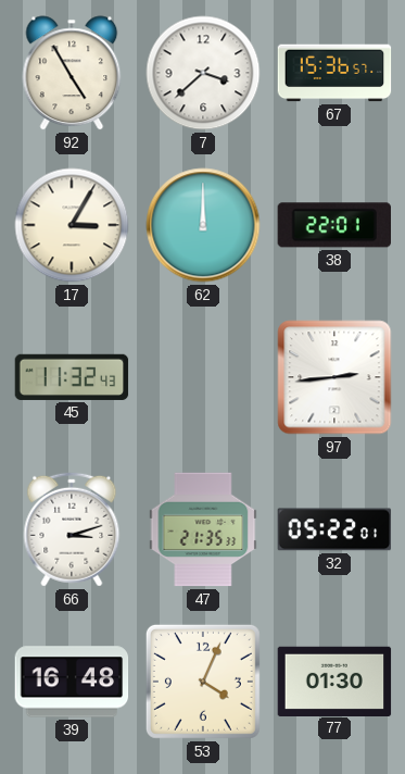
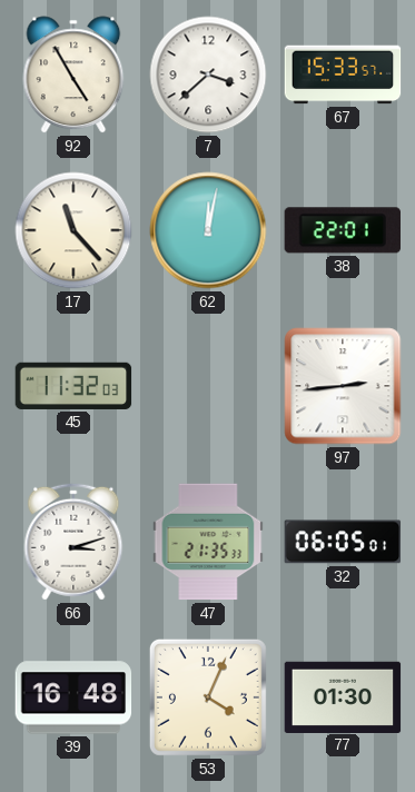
67: 15:36 -> 15:33 (343, 75)
17: 3:05 -> 11:23 (73, 230)
62: 12:00 -> 12:02 (208, 230)
45: 11:32:43 -> 11:32:03 (73, 386)
32: 05:22 -> 06:05 (343, 542)
